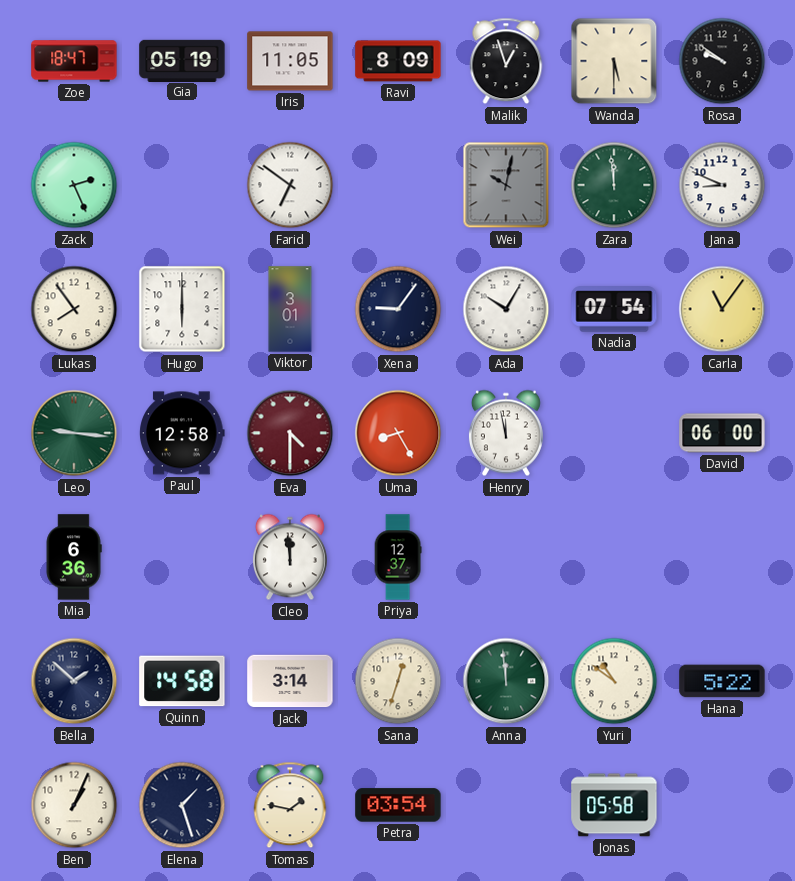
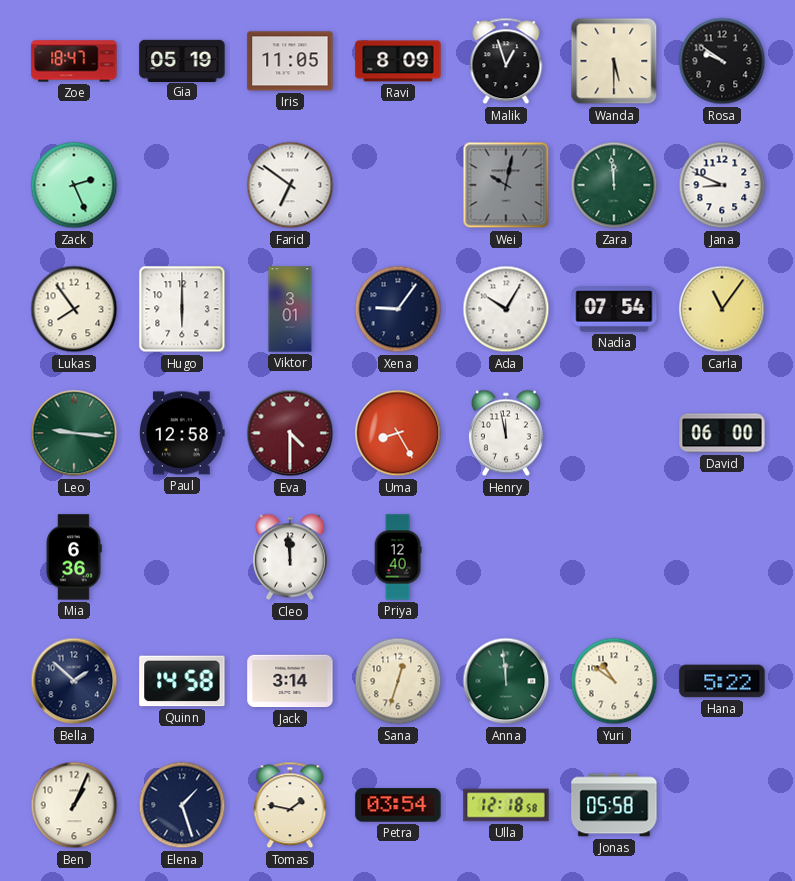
Priya: 12:37 -> 12:40 (398, 557)
Ulla: none -> 12:18 (506, 805)
